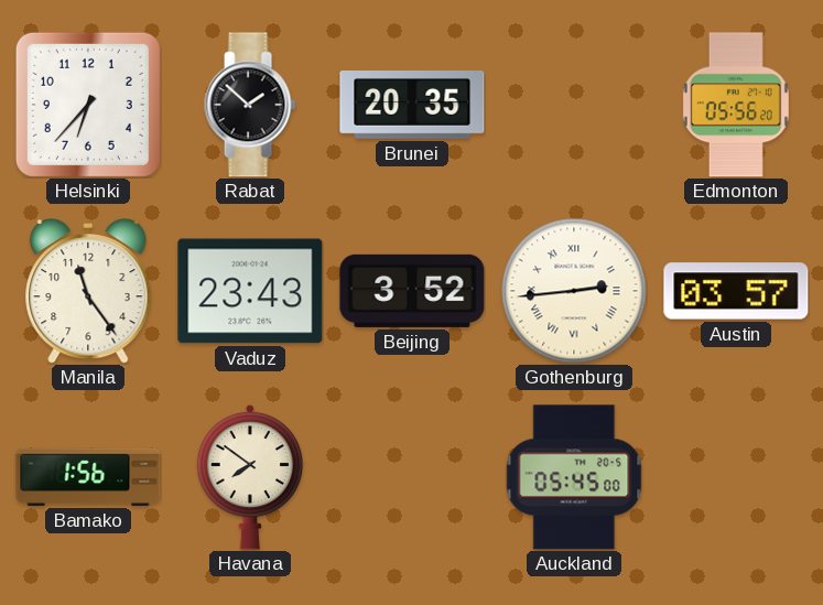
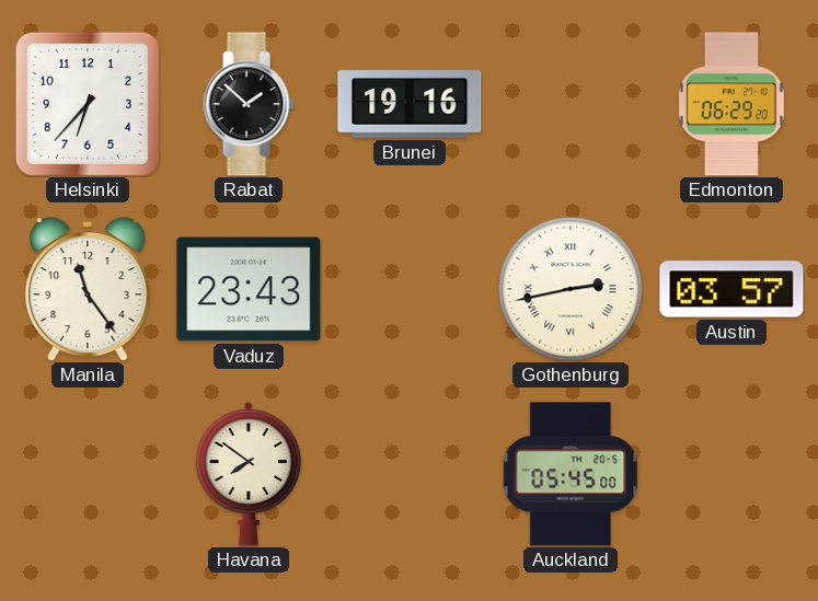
Brunei: 20:35 -> 19:16 (410, 105)
Edmonton: 05:56 -> 06:29 (731, 104)
Beijing: 3:52 -> none (412, 291)
Gothenburg: 2:44 -> 2:43 (571, 289)
Bamako: 1:56 -> none (88, 477)
